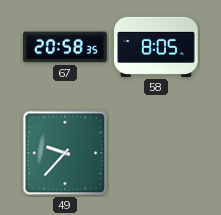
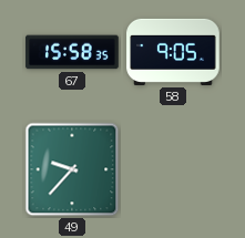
67: 20:58 -> 15:58 (72, 52)
58: 8:05 -> 9:05 (173, 52)
